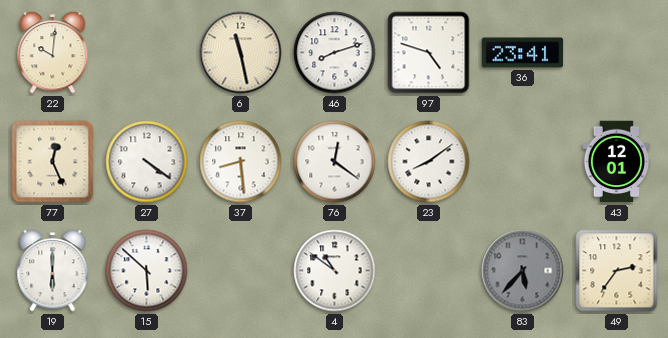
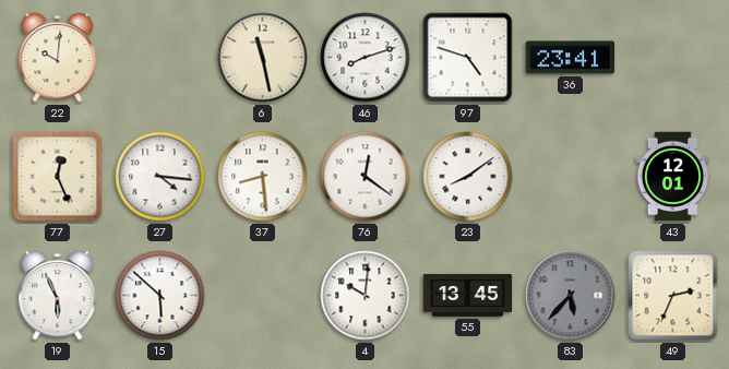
27: 4:21 -> 4:16 (160, 177)
19: 6:00 -> 5:56 (58, 296)
4: 10:51 -> 10:01 (366, 296)
55: none -> 13:45 (468, 296)
49: 2:36 -> 2:34 (673, 296)
